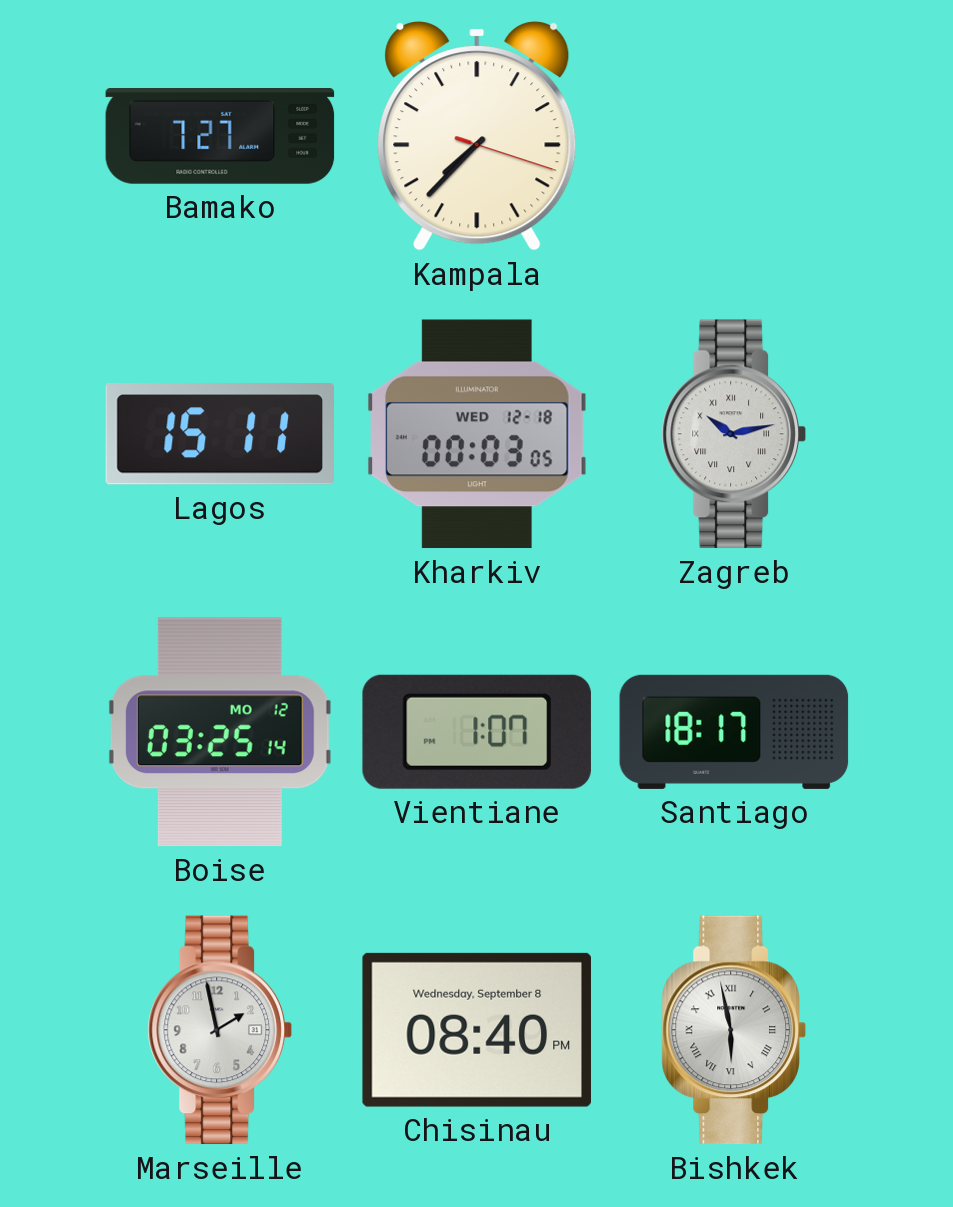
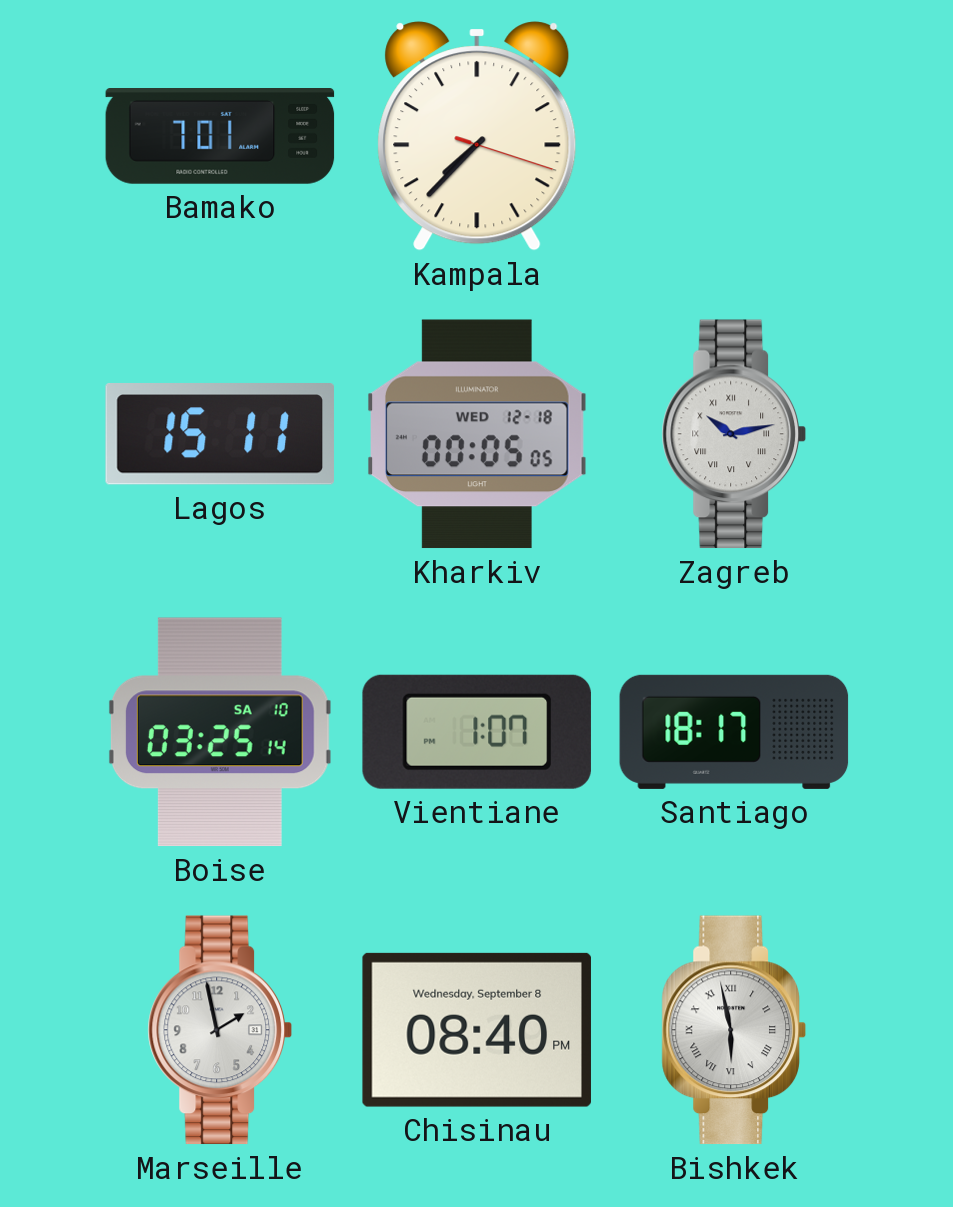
Bamako: 7:27 -> 7:01 (220, 137)
Kharkiv: 00:03 -> 00:05 (478, 434)
Boise date: MO 12 -> SA 10 (220, 732)
